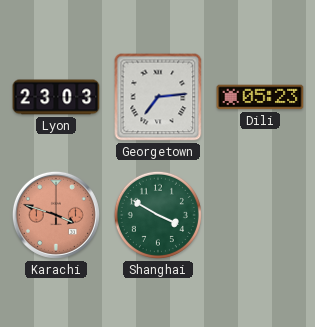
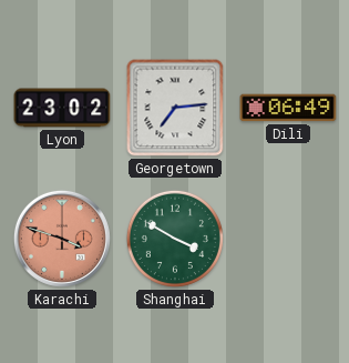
Lyon: 23:03 -> 23:02 (62, 108)
Dili: 05:23 -> 06:49 (288, 108)
